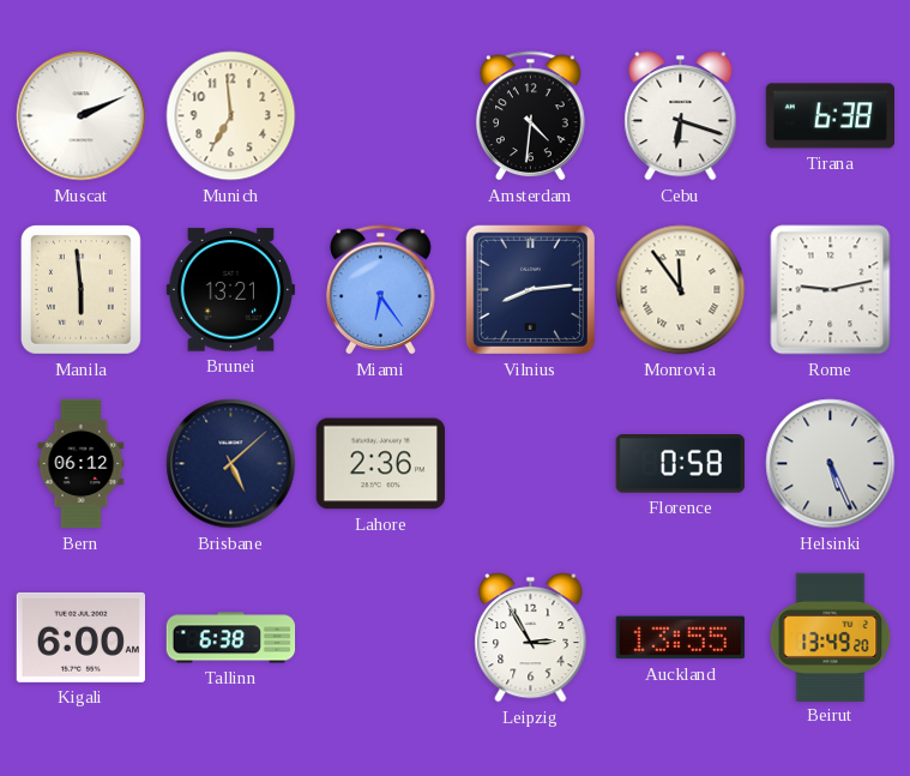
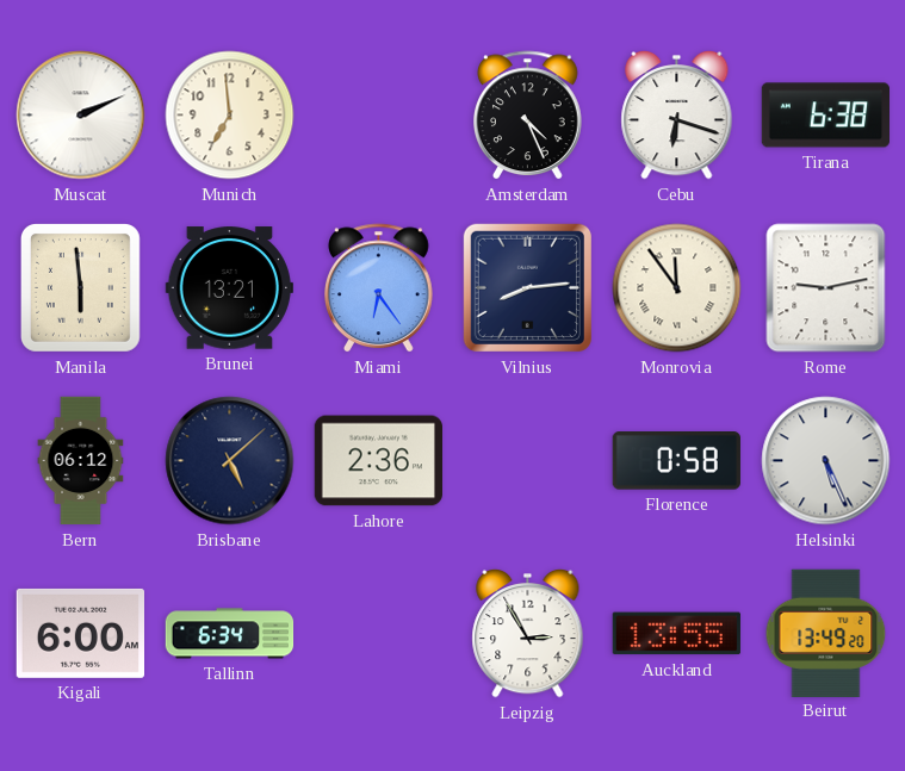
Amsterdam: 4:31 -> 4:26 (528, 116)
Tallinn: 6:38 -> 6:34 (230, 634)
